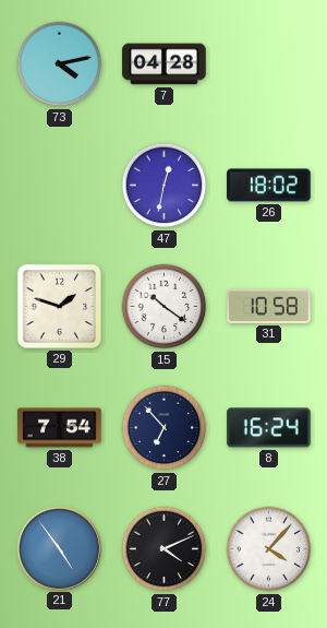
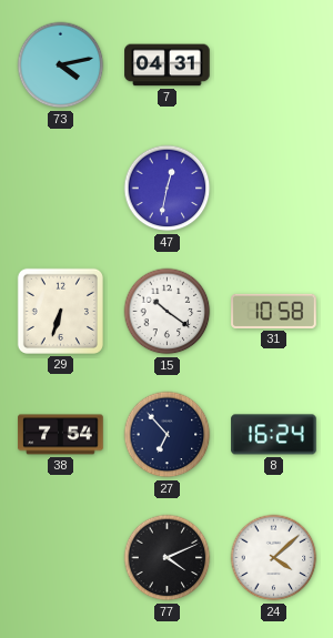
7: 04:28 -> 04:31 (168, 65)
26: 18:02 -> none (269, 186)
29: 1:48 -> 6:33 (60, 311)
21: 4:54 -> none (59, 548)
24: 4:07 -> 4:08 (274, 558)
